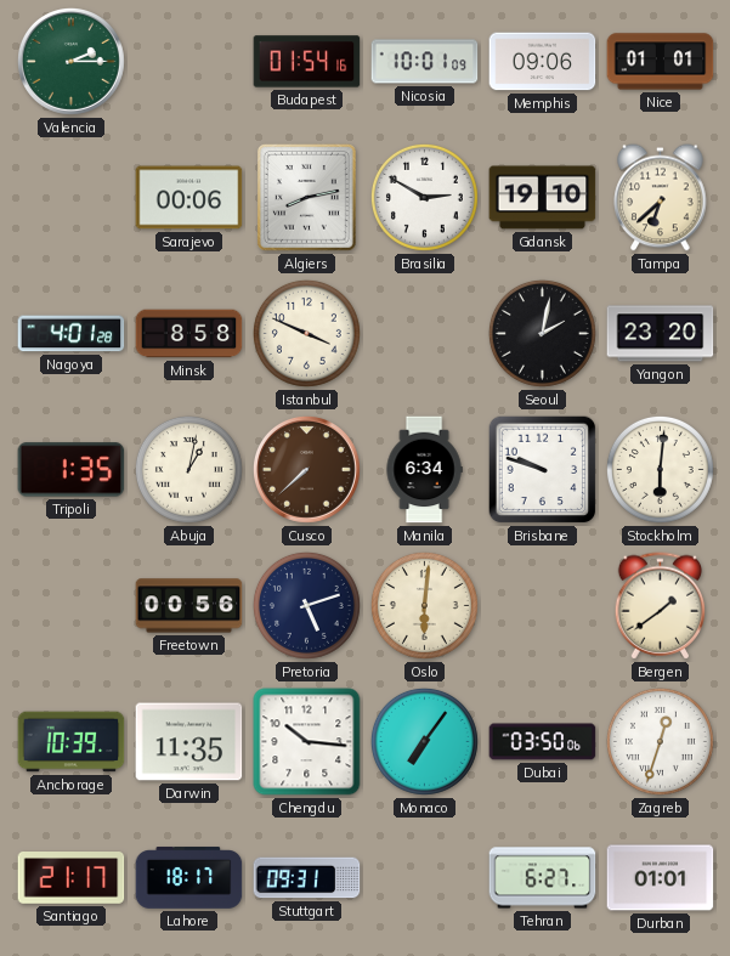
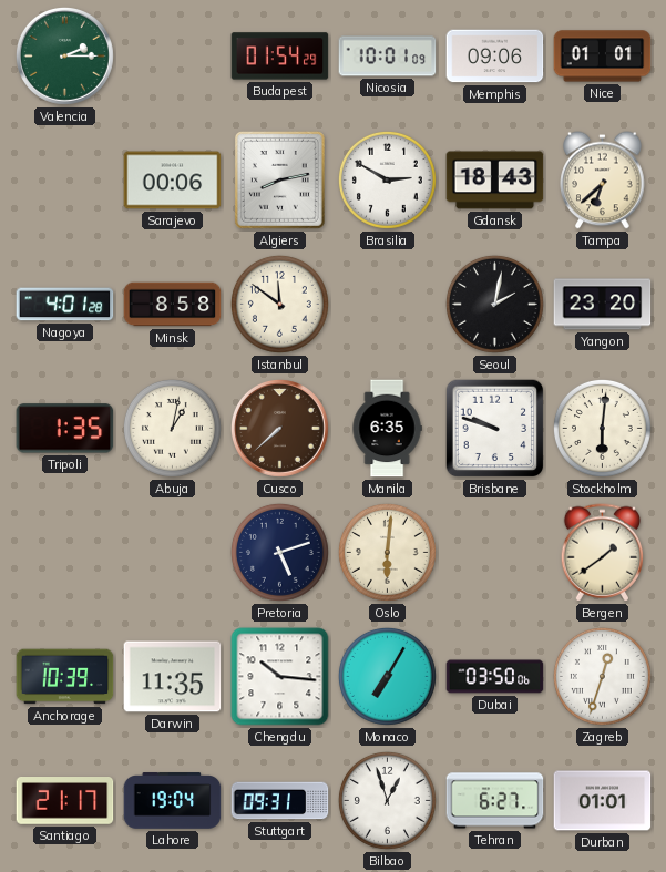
Budapest: 01:54:16 -> 01:54:29 (280, 57)
Gdansk: 19:10 -> 18:43 (495, 181)
Istanbul: 3:49 -> 11:51 (279, 304)
Manila: 6:34 -> 6:35 (387, 429)
Freetown: 00:56 -> none (189, 606)
Monaco: 7:06 -> 7:05 (387, 676)
Lahore: 18:17 -> 19:04 (173, 801)
Bilbao: none -> 12:57 (387, 800)
